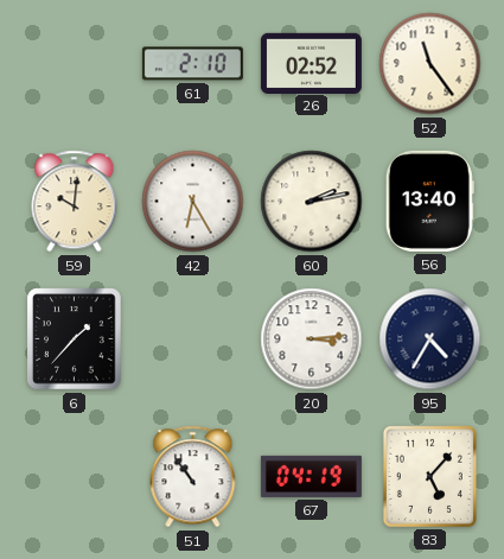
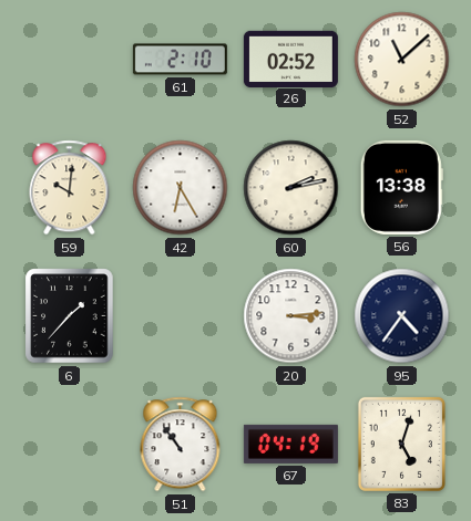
52: 11:24 -> 11:08 (402, 60)
56: 13:40 -> 13:38 (401, 187)
95: 4:35 -> 4:36 (402, 316)
83: 5:07 -> 5:03 (401, 444)
